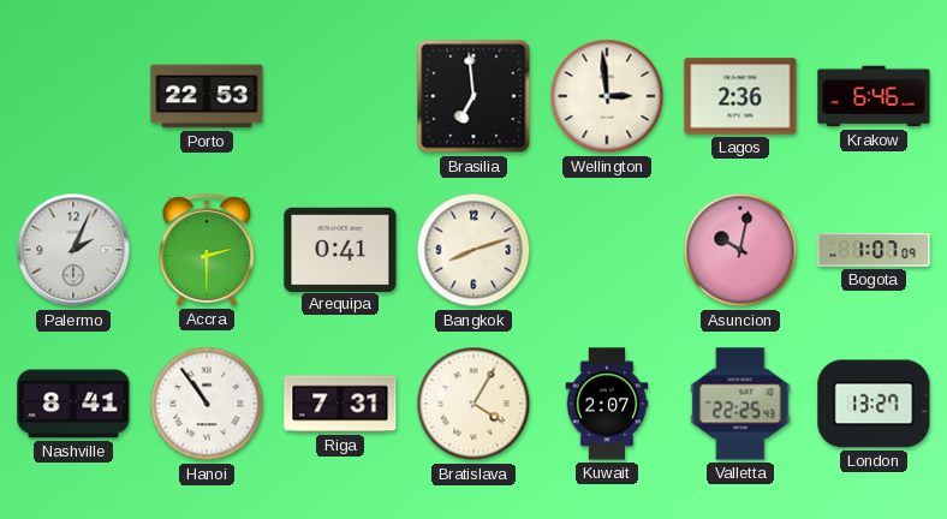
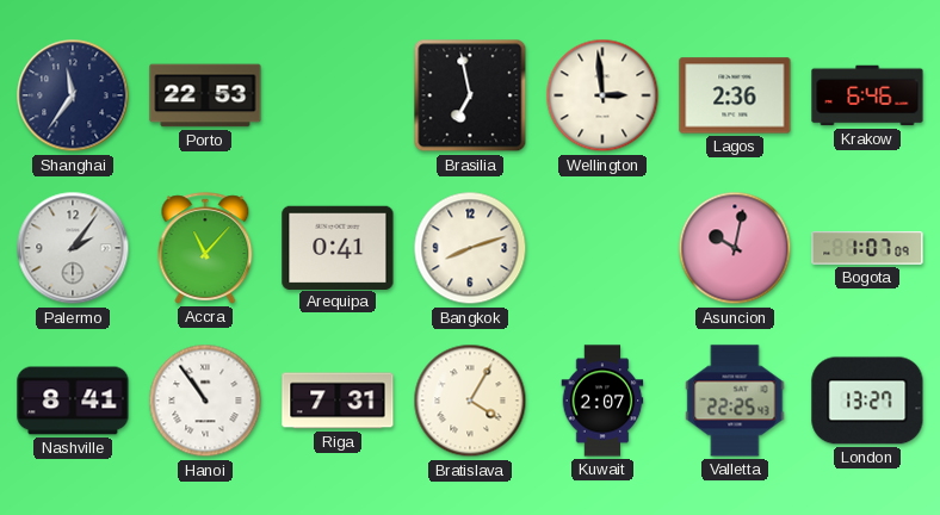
Shanghai: none -> 11:36 (73, 95)
Brasilia: 6:59 -> 6:58 (470, 95)
Palermo: 2:04 -> 2:06 (73, 248)
Accra: 2:30 -> 11:07 (205, 248)
